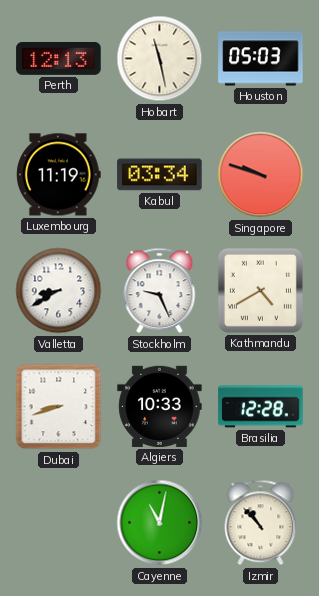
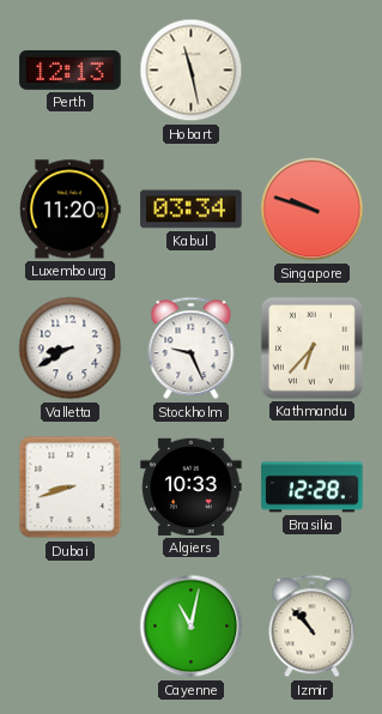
Houston: 05:03 -> none (261, 59)
Luxembourg: 11:19 -> 11:20 (69, 210)
Kathmandu: 4:40 -> 6:37 (311, 347)
